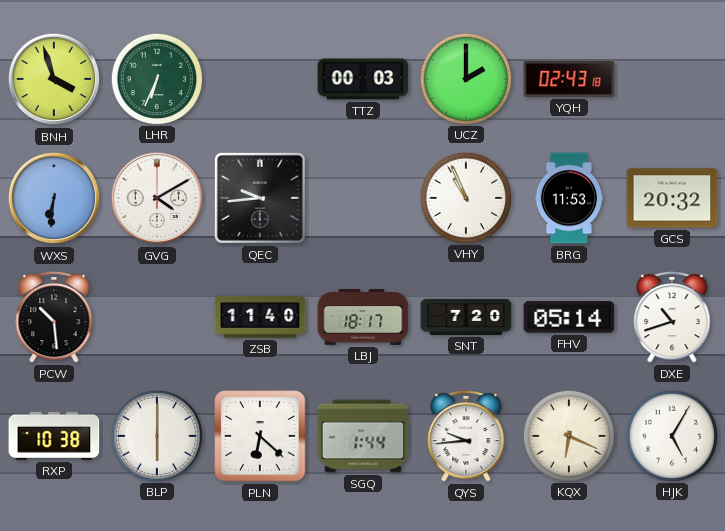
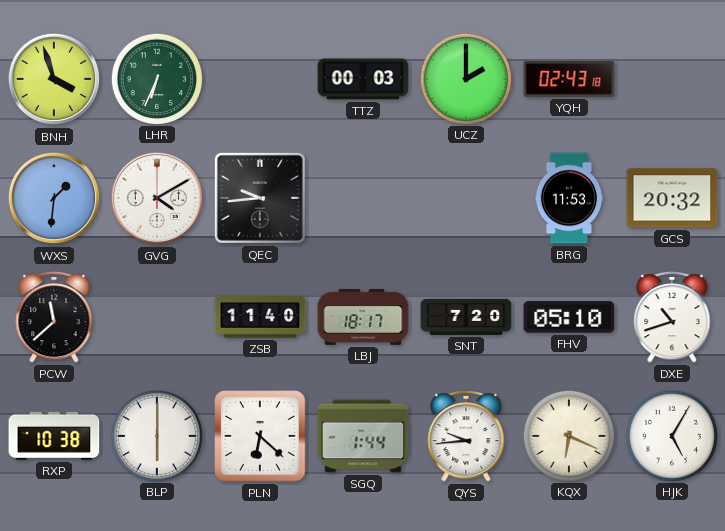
WXS: 6:31 -> 1:31 (54, 198)
VHY: 10:56 -> none (465, 197)
PCW: 10:29 -> 11:38 (54, 318)
FHV: 05:14 -> 05:10 (569, 317)
